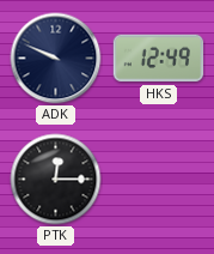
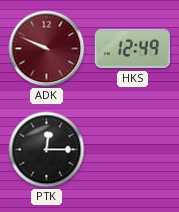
ADK dial: navy -> burgundy (47, 49)
